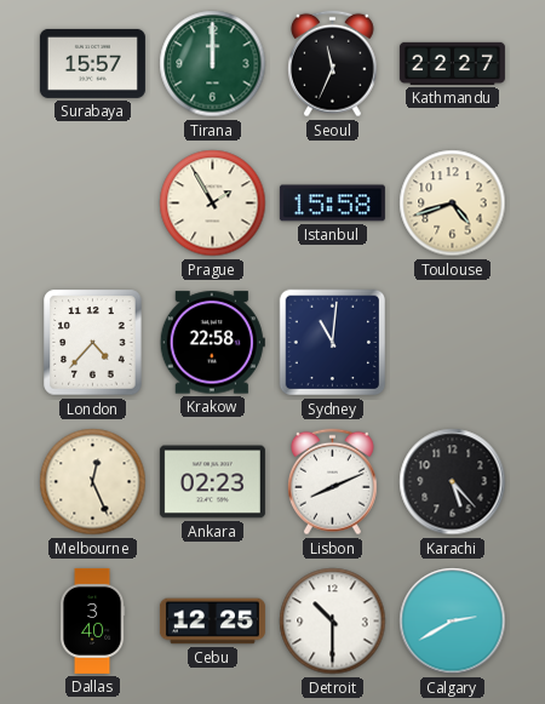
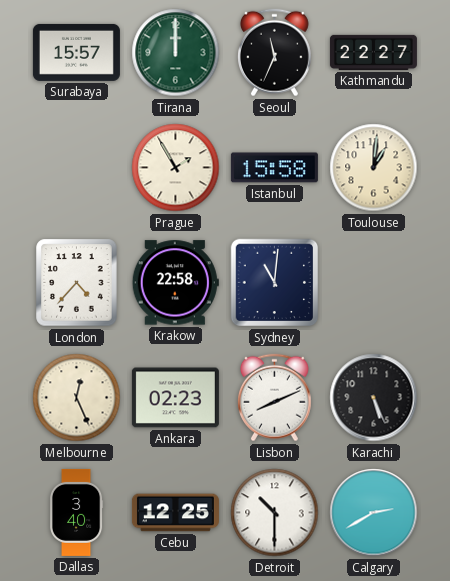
Toulouse: 4:42 -> 1:01 (374, 168)
Karachi: 5:23 -> 5:26 (374, 398)
